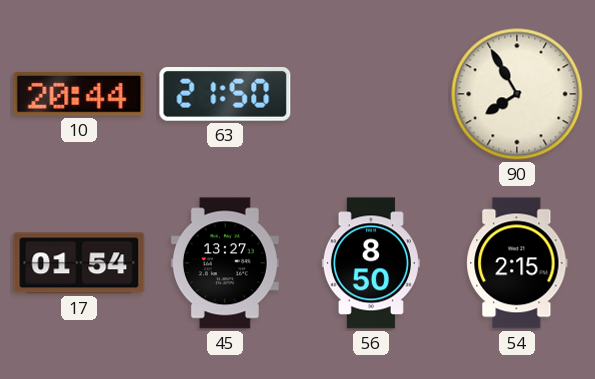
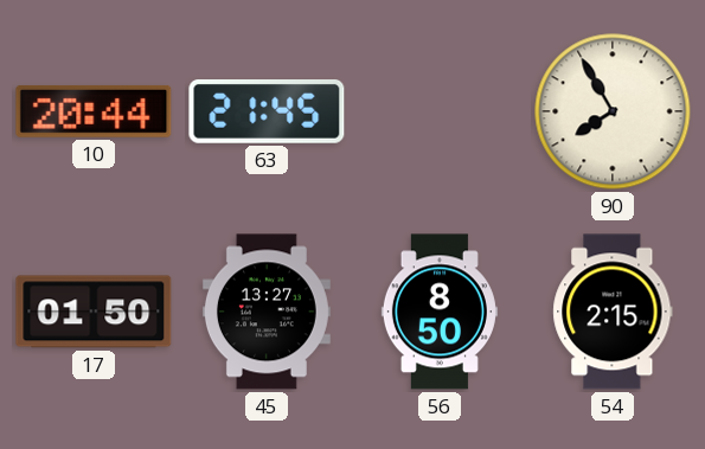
63: 21:50 -> 21:45 (267, 113)
17: 01:54 -> 01:50 (94, 312)
